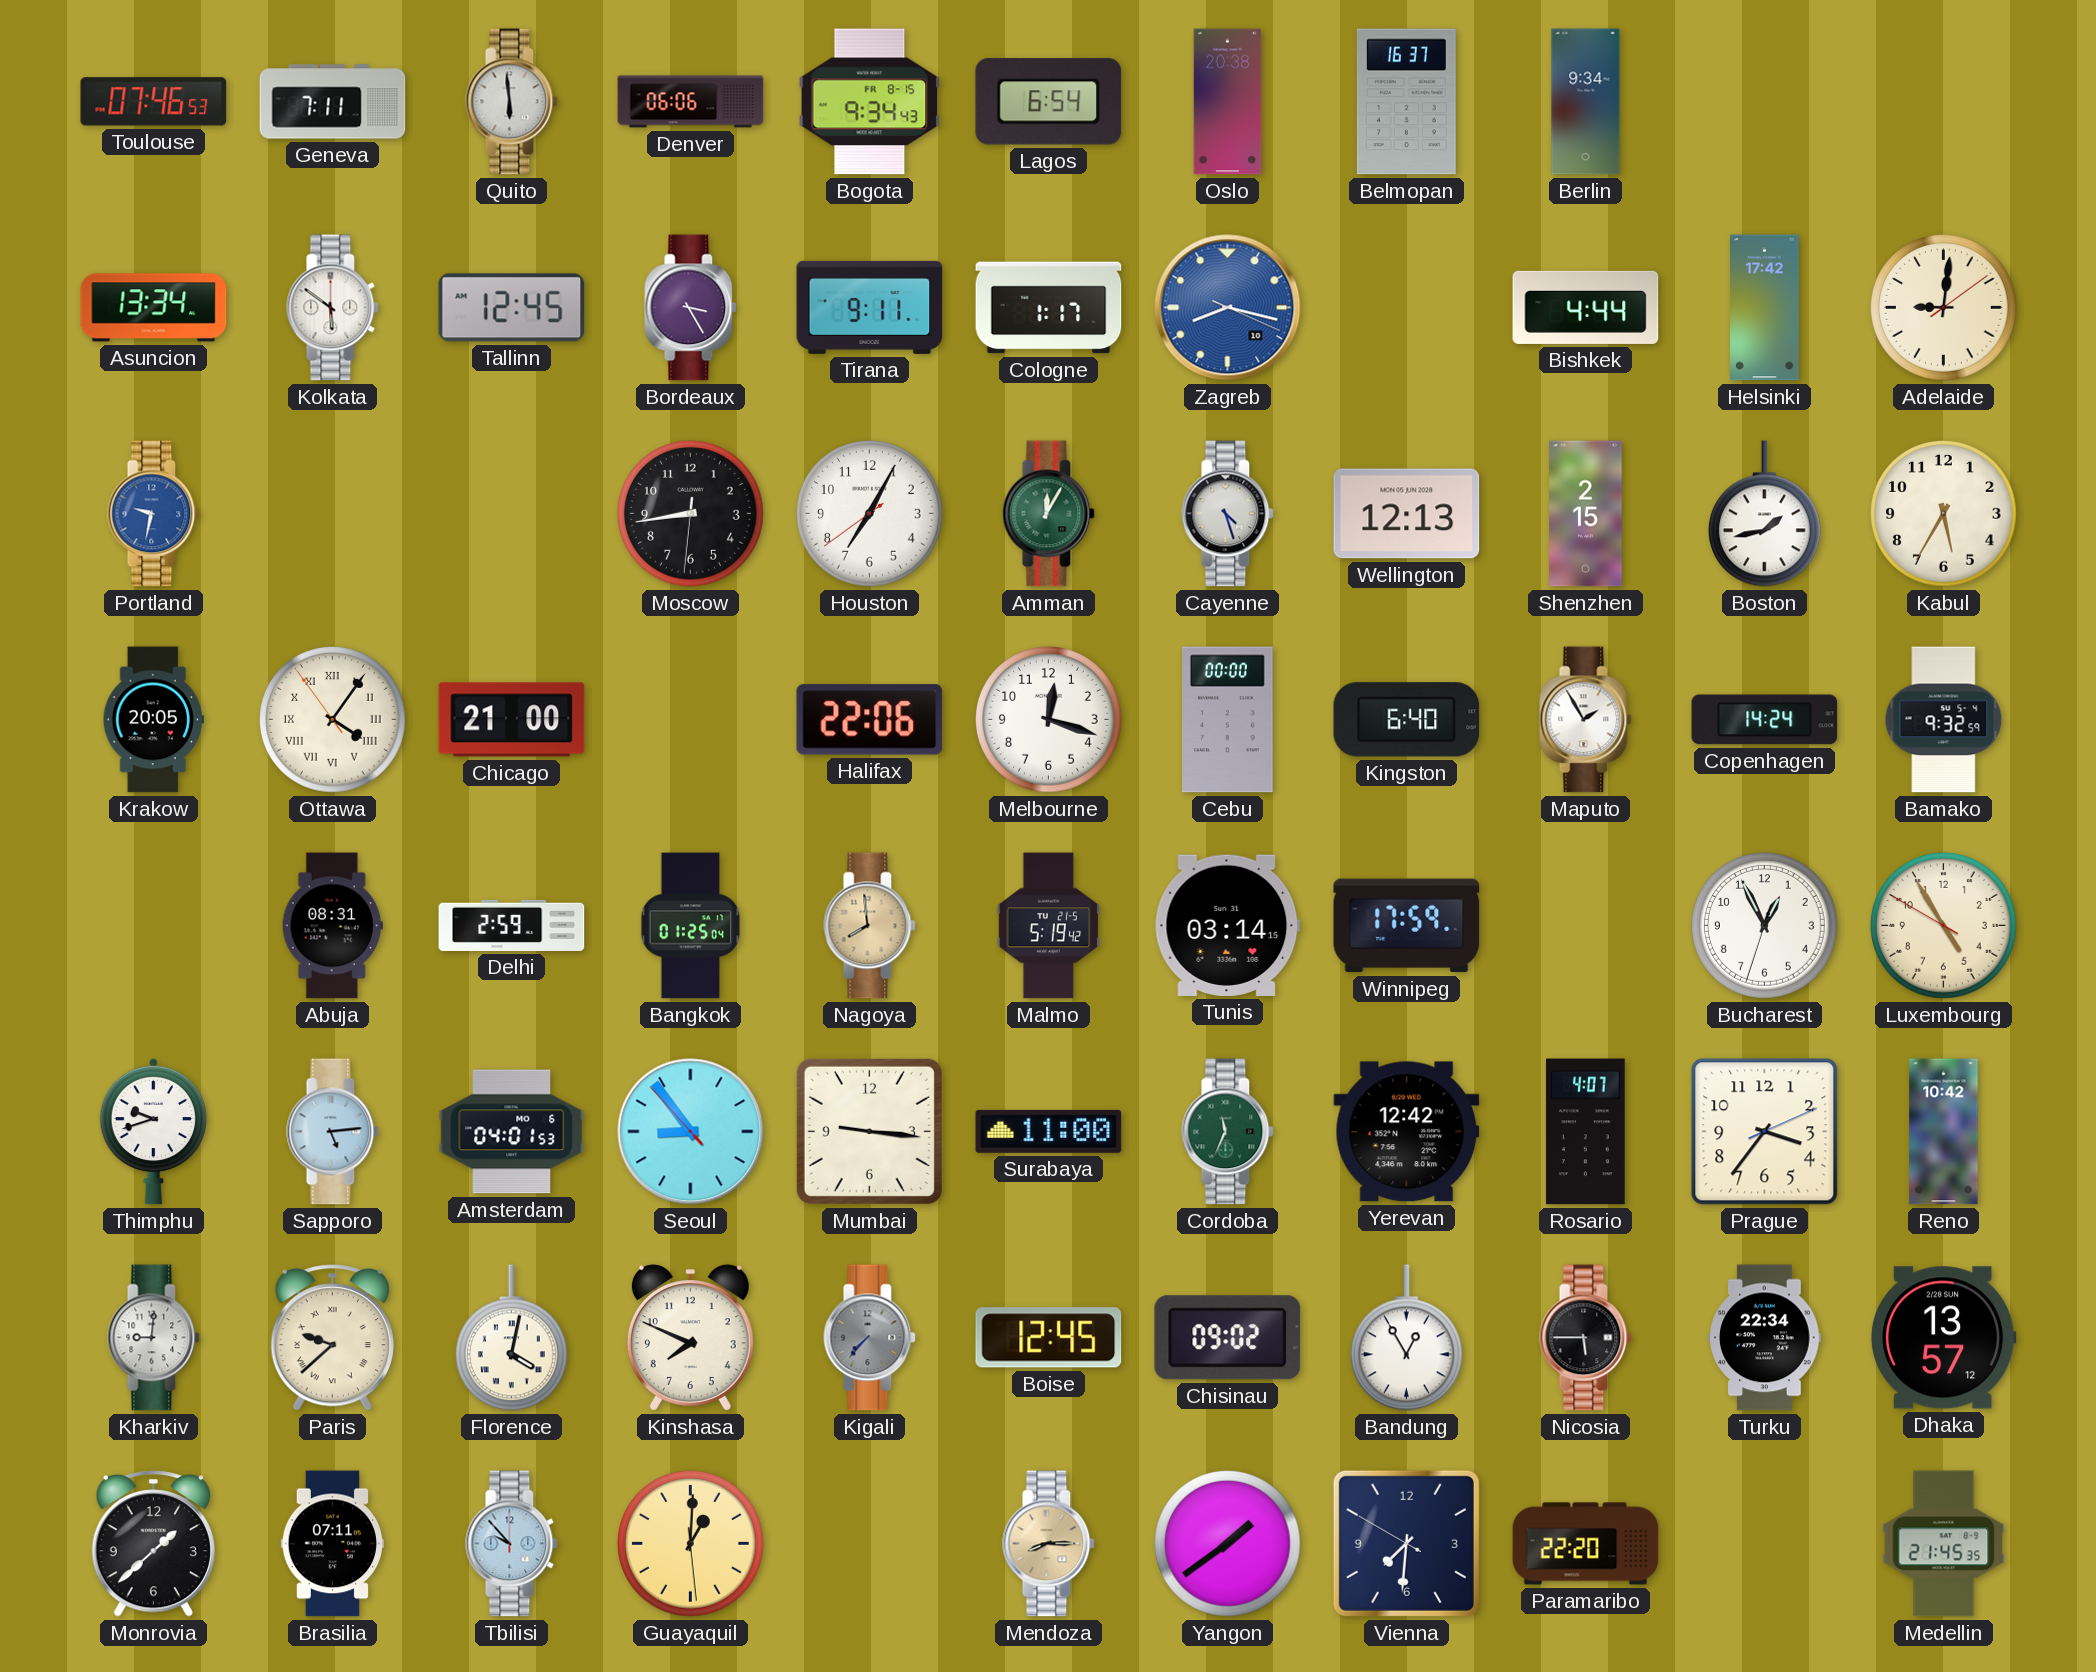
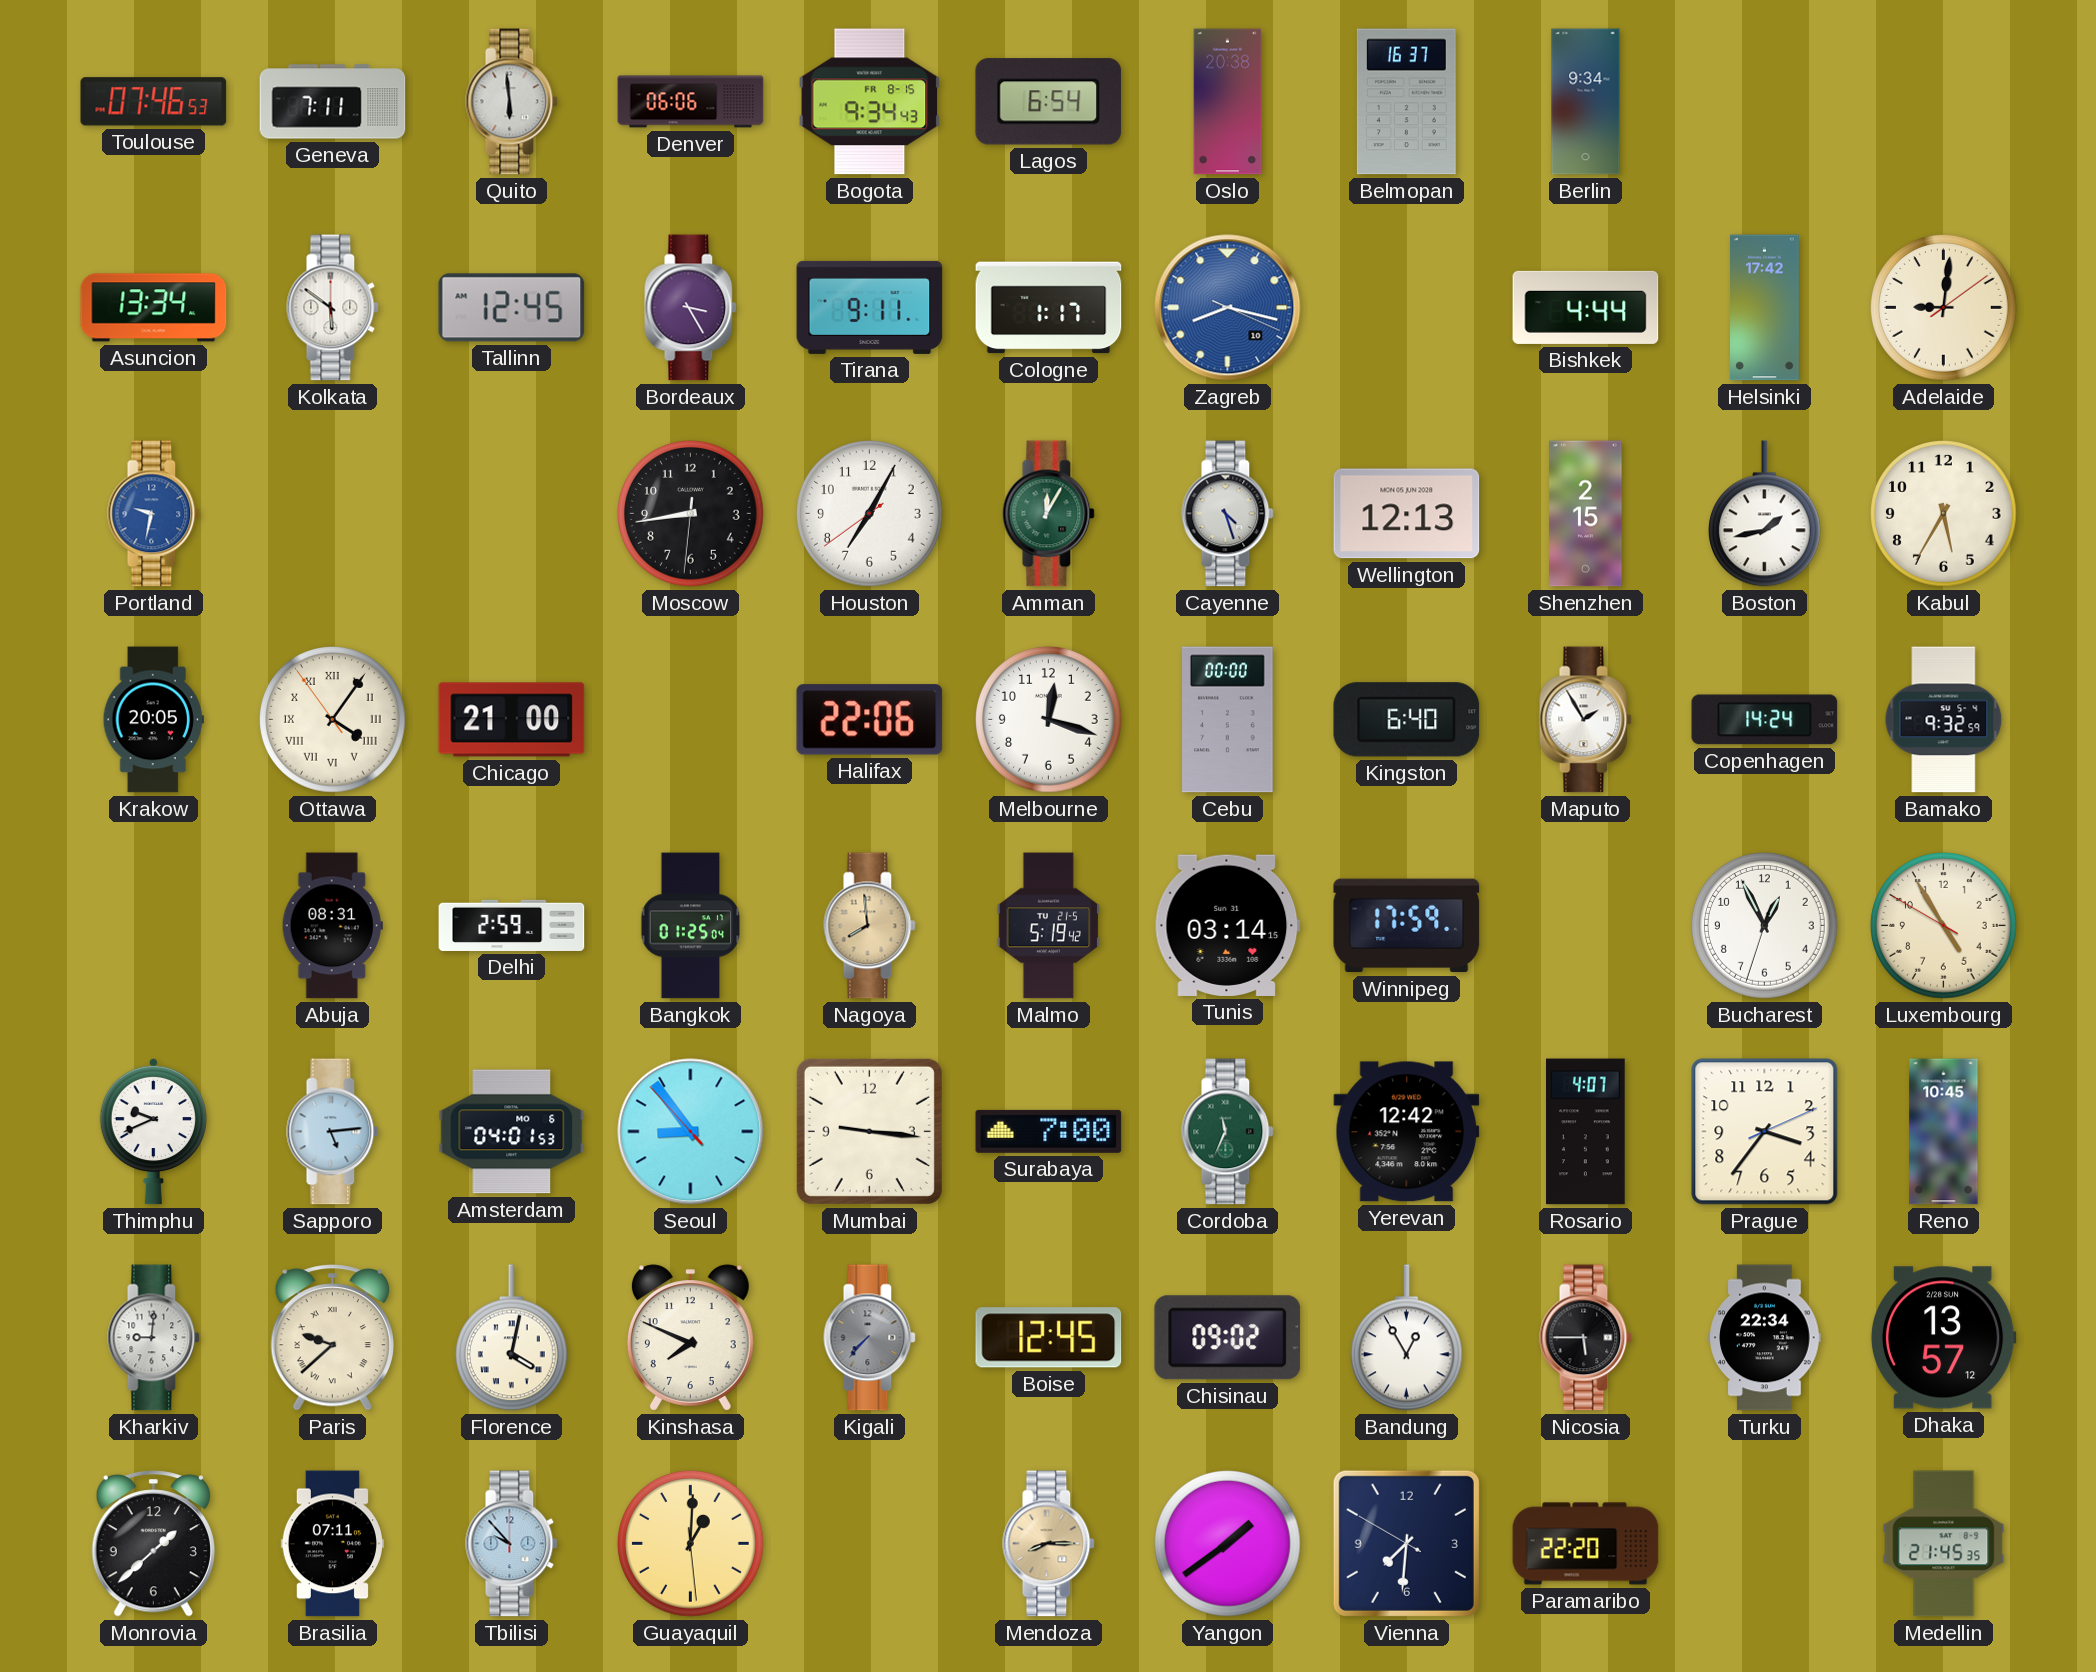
Thimphu: 9:42 -> 9:41 (153, 1131)
Surabaya: 11:00 -> 7:00 (1049, 1131)
Reno: 10:42 -> 10:45 (1944, 1132)
